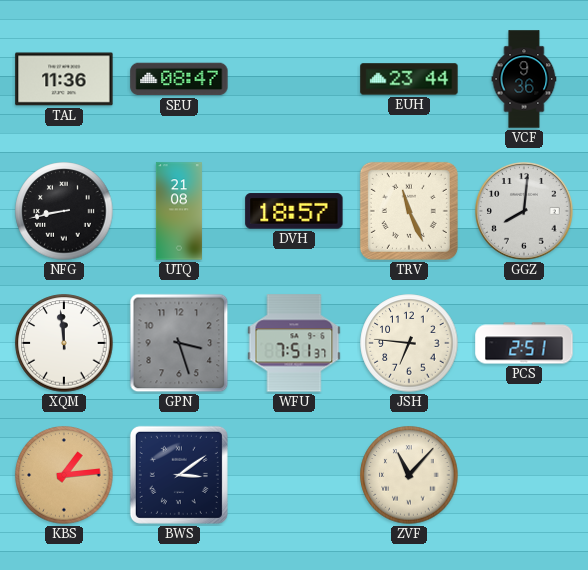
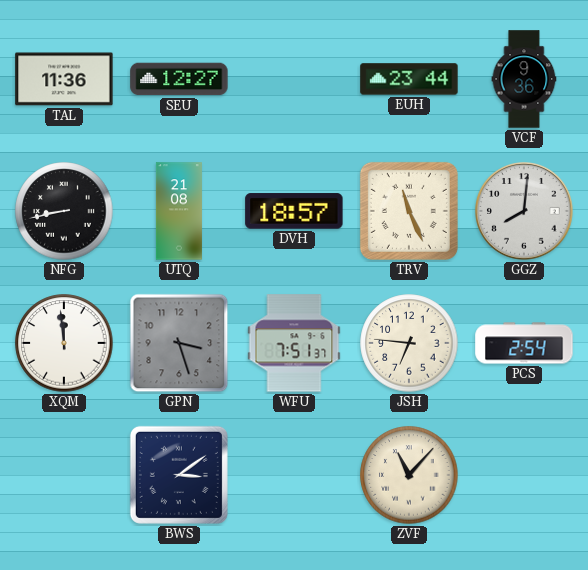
SEU: 08:47 -> 12:27 (179, 79)
PCS: 2:51 -> 2:54 (524, 343)
KBS: 1:14 -> none (64, 475)
